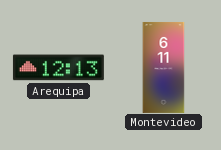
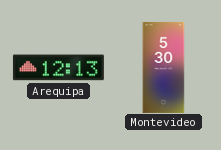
Montevideo: 6:11 -> 5:30 (164, 67)
